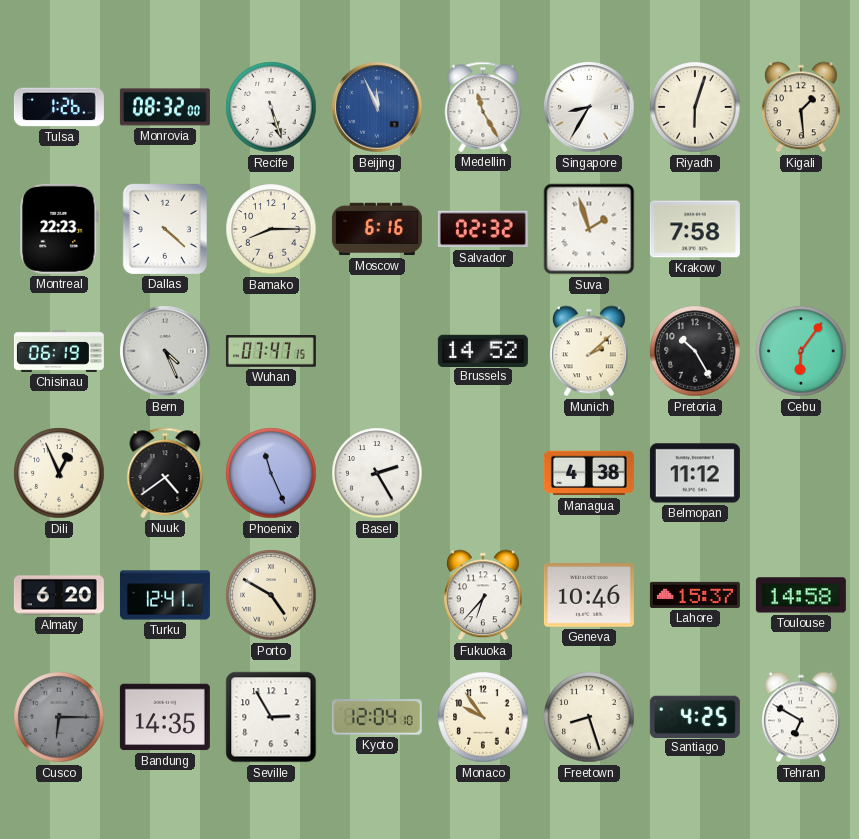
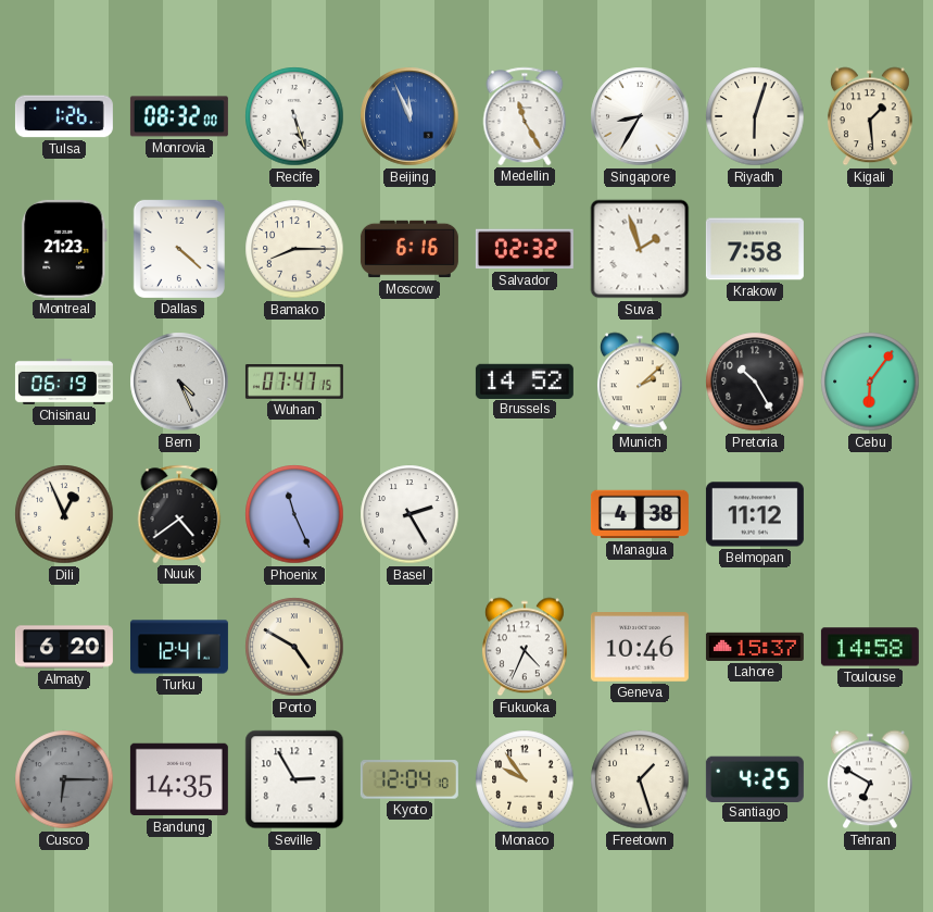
Montreal: 22:23 -> 21:23 (64, 249)
Fukuoka: 6:37 -> 4:34 (525, 647)
Freetown: 8:27 -> 1:27 (640, 779)
